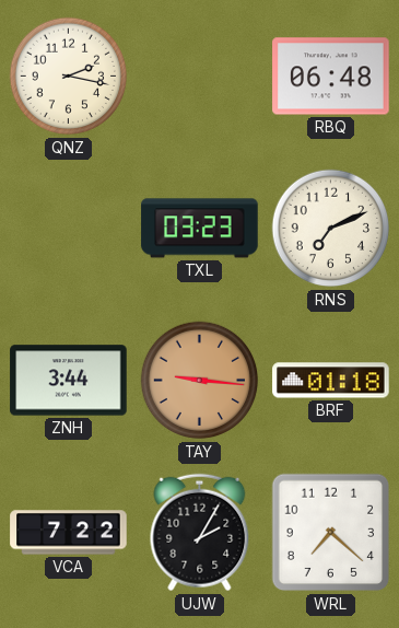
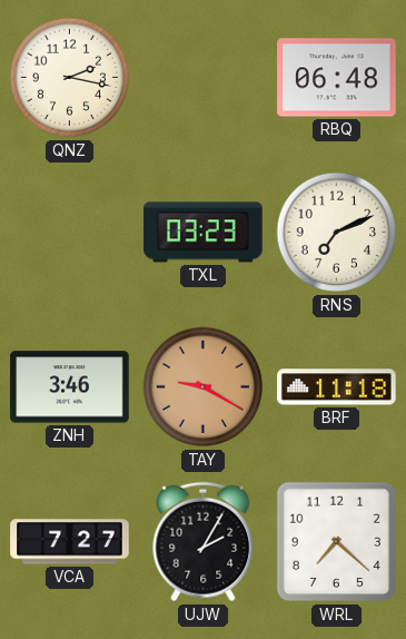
ZNH: 3:44 -> 3:46 (70, 387)
TAY: 9:16 -> 9:20 (204, 387)
BRF: 01:18 -> 11:18 (337, 387)
VCA: 7:22 -> 7:27 (70, 542)
